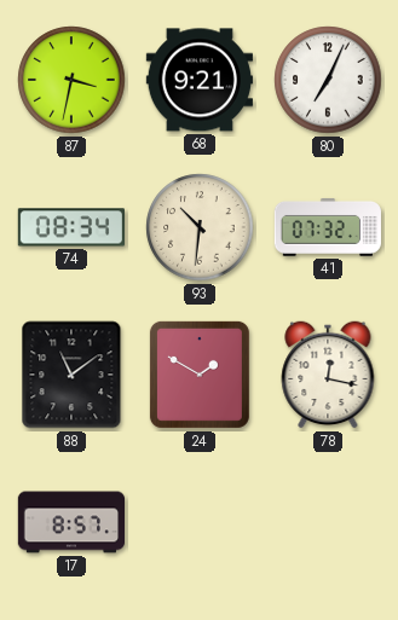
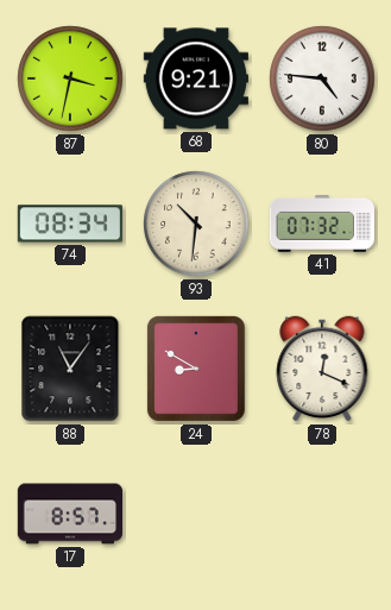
80: 7:04 -> 4:46 (322, 78)
88: 11:09 -> 11:06 (70, 369)
24: 1:50 -> 8:50 (196, 369)
78: 12:17 -> 12:19 (322, 369)
